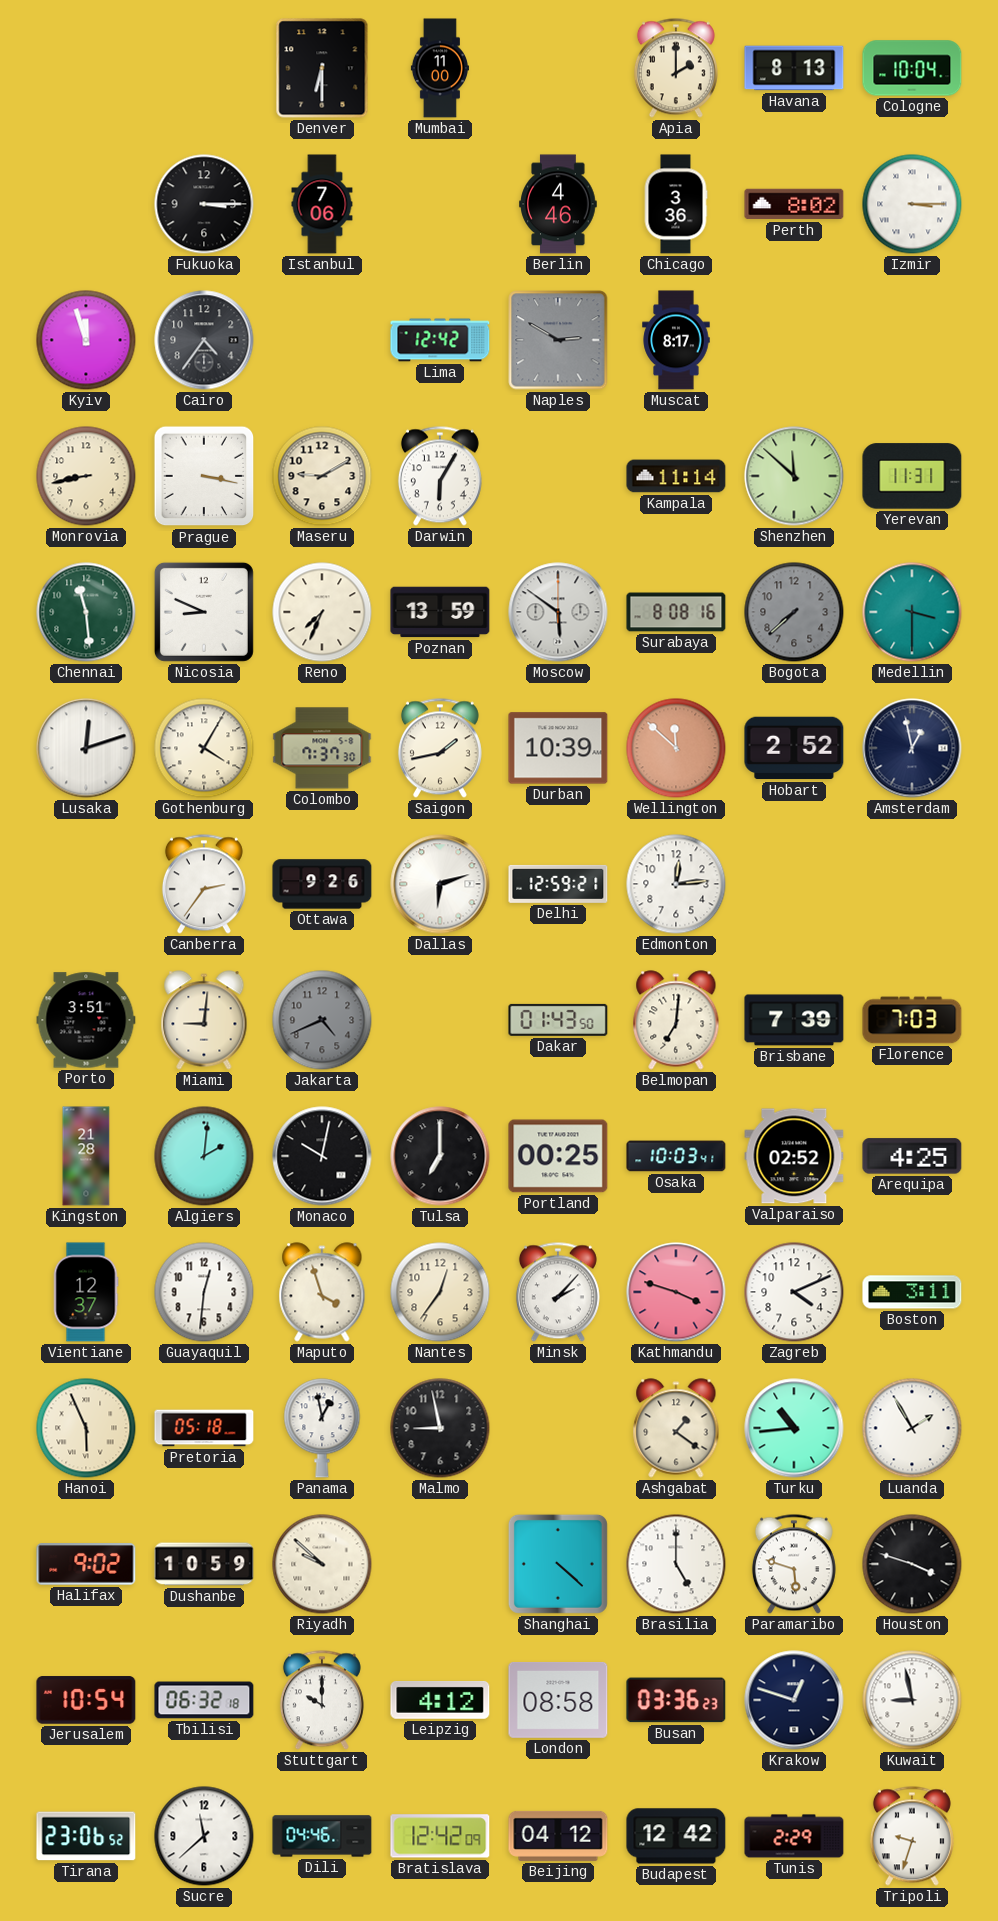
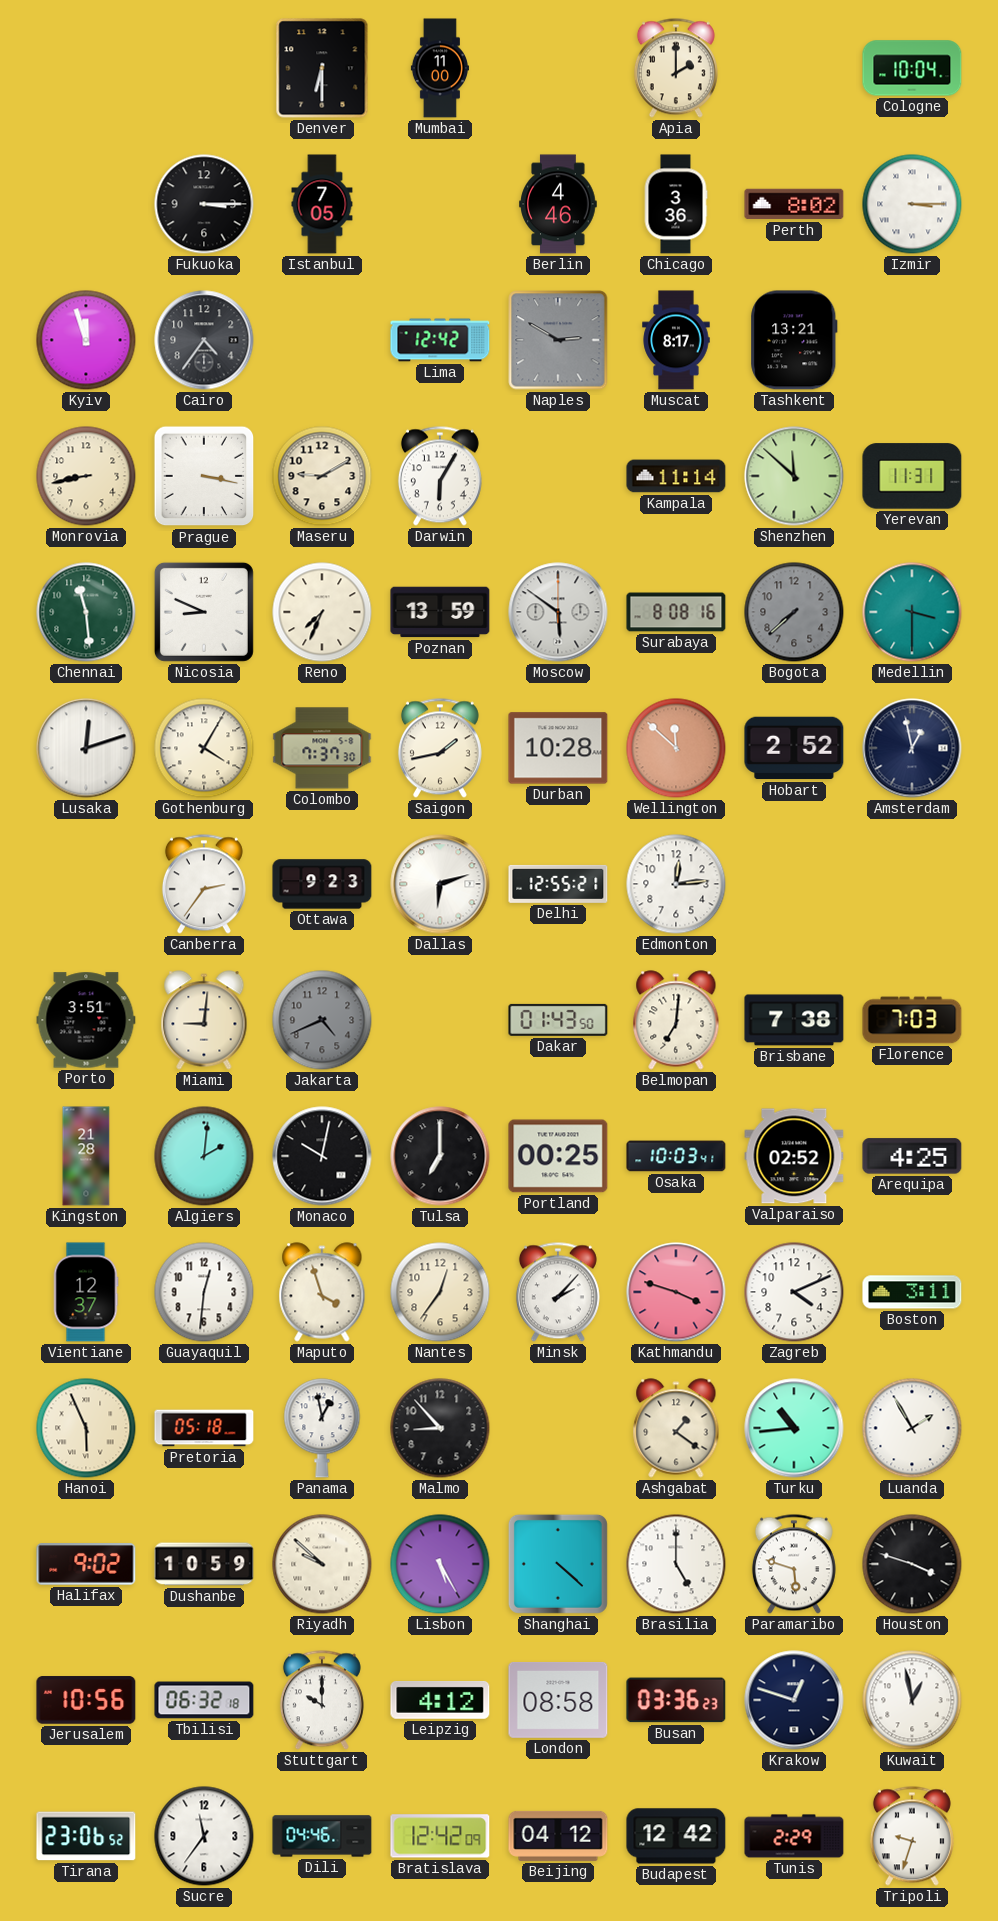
Havana: 8:13 -> none (794, 68)
Istanbul: 7:06 -> 7:05 (322, 204)
Tashkent: none -> 13:21 (794, 340)
Durban: 10:39 -> 10:28 (558, 748)
Ottawa: 9:26 -> 9:23 (322, 884)
Delhi: 12:59 -> 12:55 (558, 884)
Brisbane: 7:39 -> 7:38 (794, 1020)
Malmo: 8:58 -> 8:53 (440, 1428)
Lisbon: none -> 5:25 (440, 1564)
Jerusalem: 10:54 -> 10:56 (86, 1700)
Kuwait: 8:58 -> 12:58 (912, 1700)
Sucre: 11:38 -> 11:36 (204, 1836)
